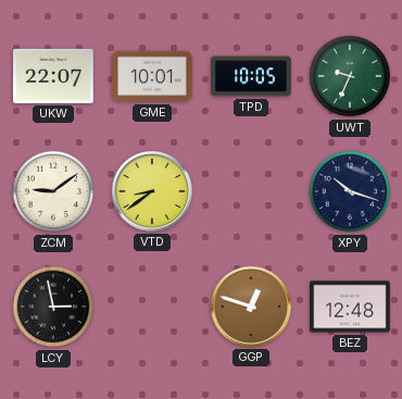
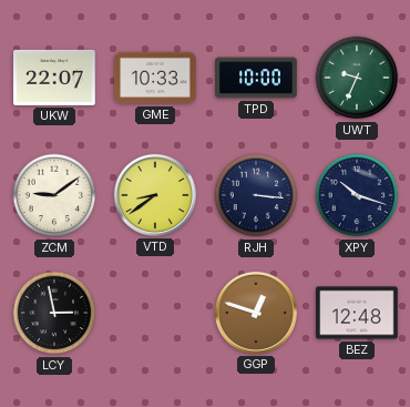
GME: 10:01 -> 10:33 (155, 78)
TPD: 10:05 -> 10:00 (256, 78)
RJH: none -> 3:16 (256, 195)
